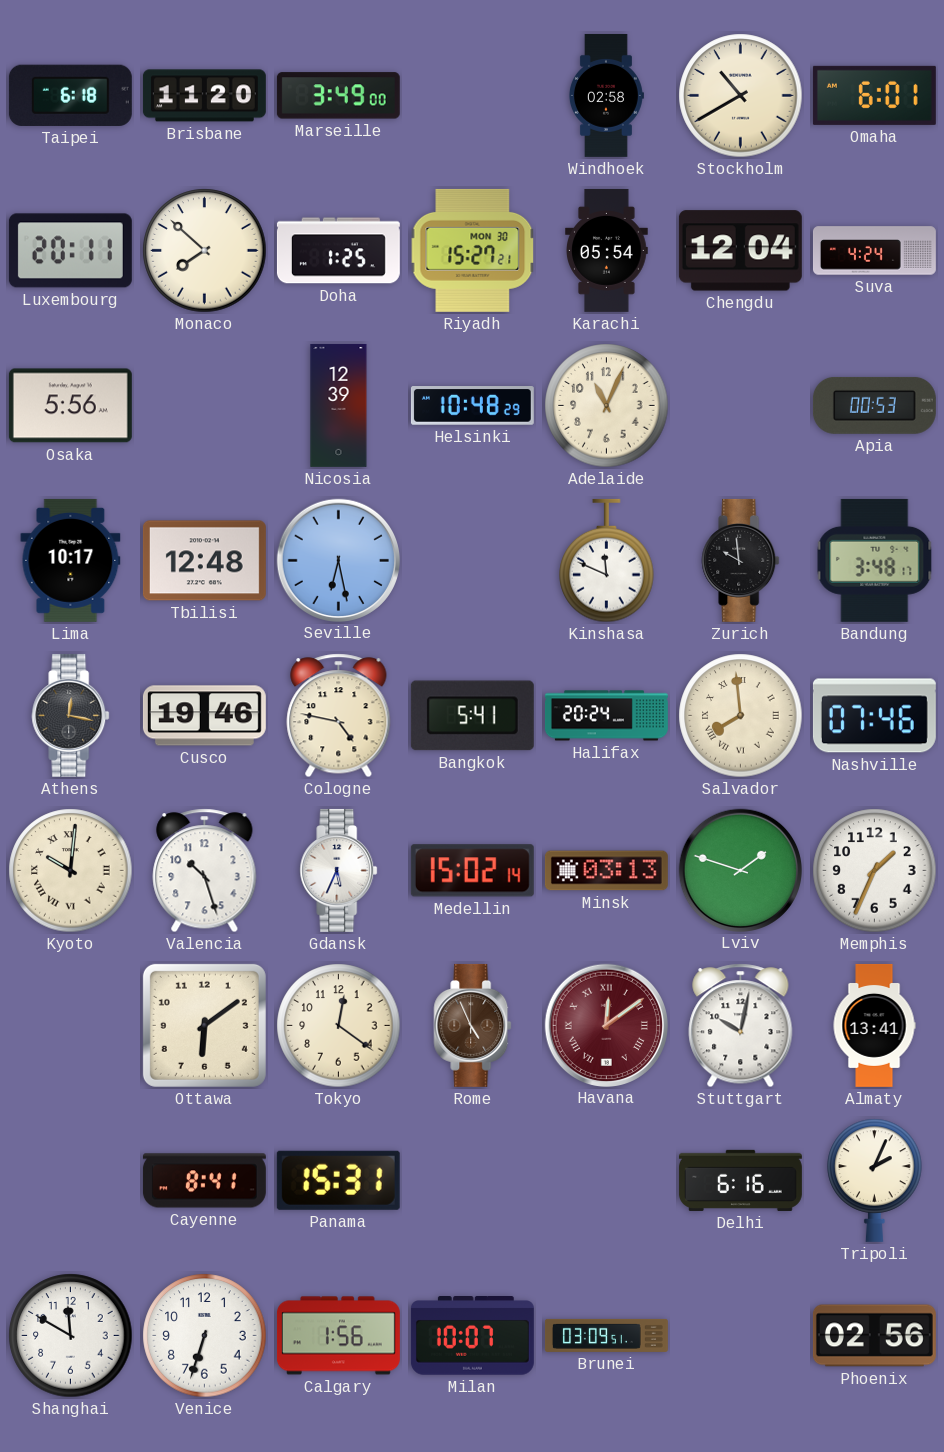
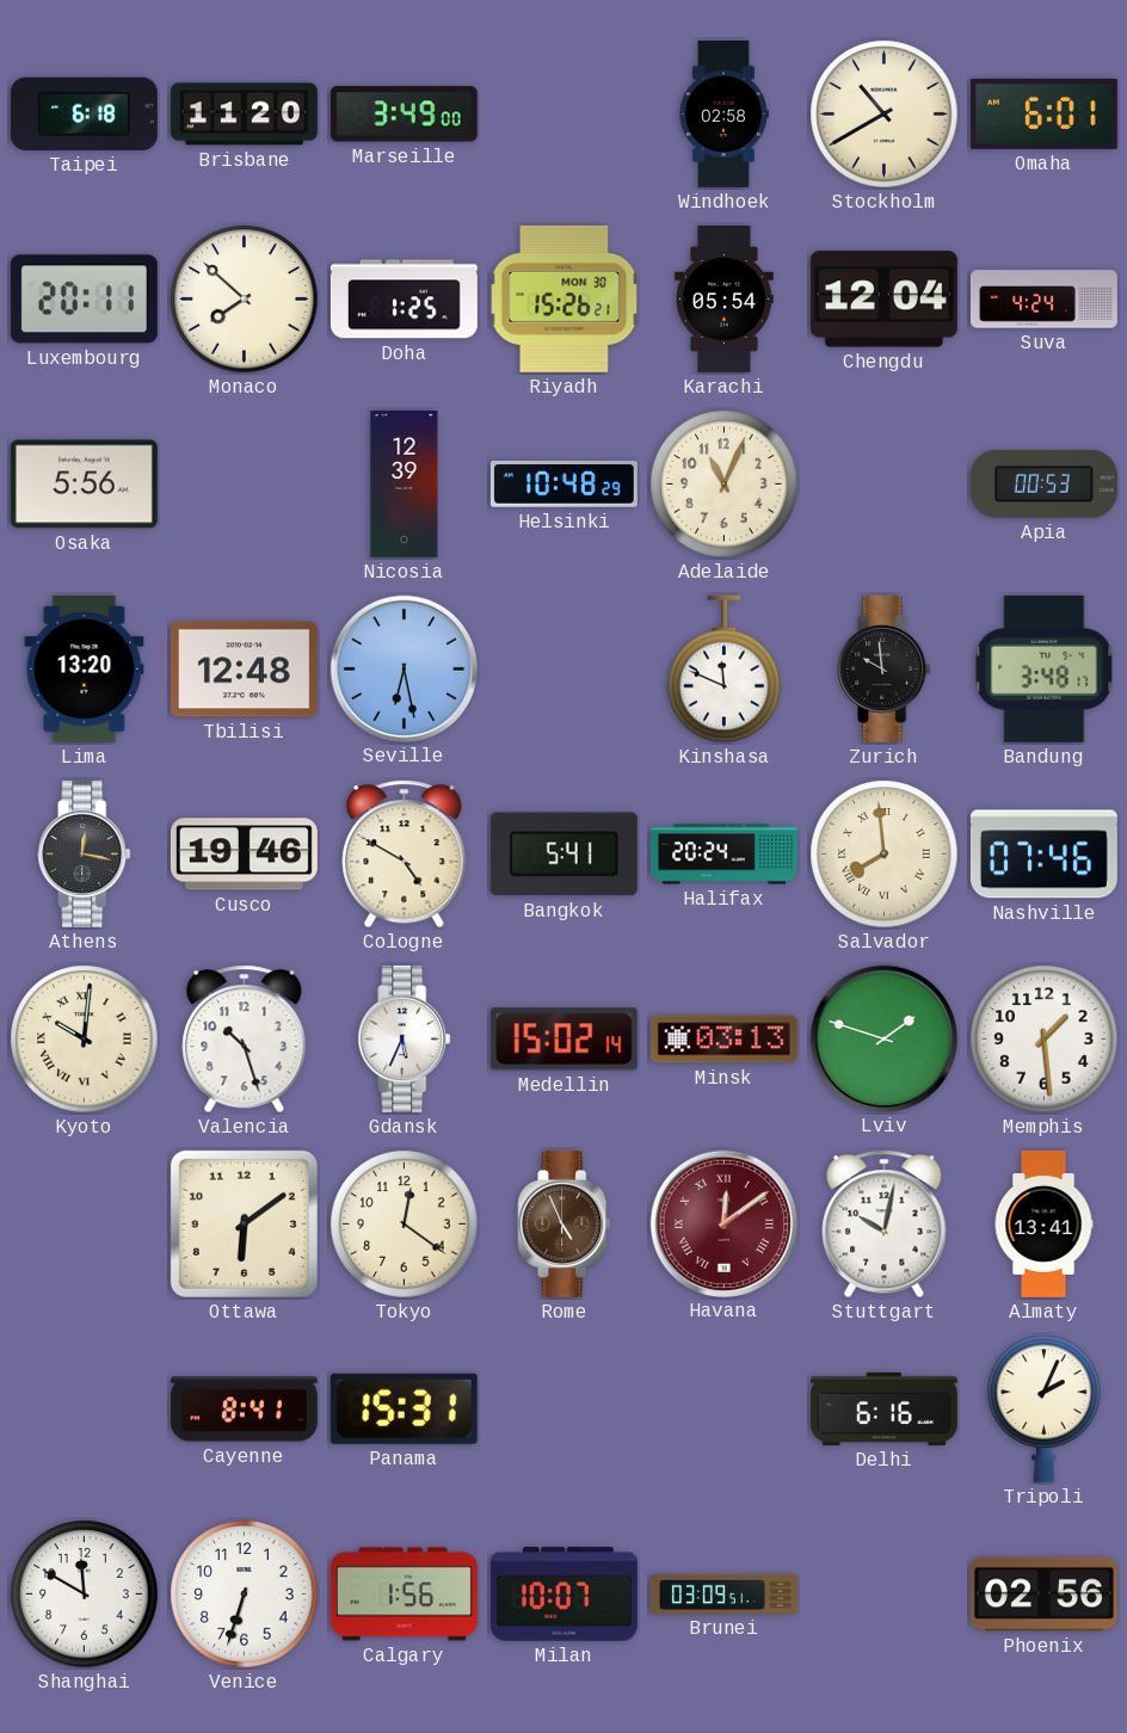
Riyadh: 15:27 -> 15:26 (565, 298)
Lima: 10:17 -> 13:20 (85, 668)
Cologne: 4:47 -> 4:50 (405, 855)
Memphis: 1:34 -> 1:29 (1045, 1040)
